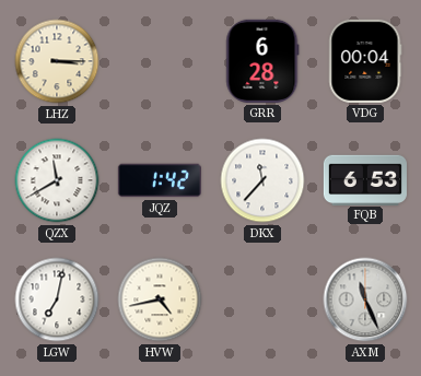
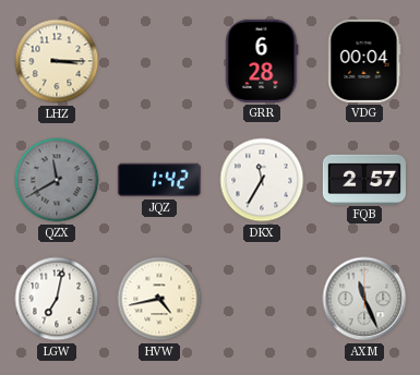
QZX dial: white -> grey (57, 180)
DKX: 11:37 -> 11:35 (262, 180)
FQB: 6:53 -> 2:57 (364, 179)
